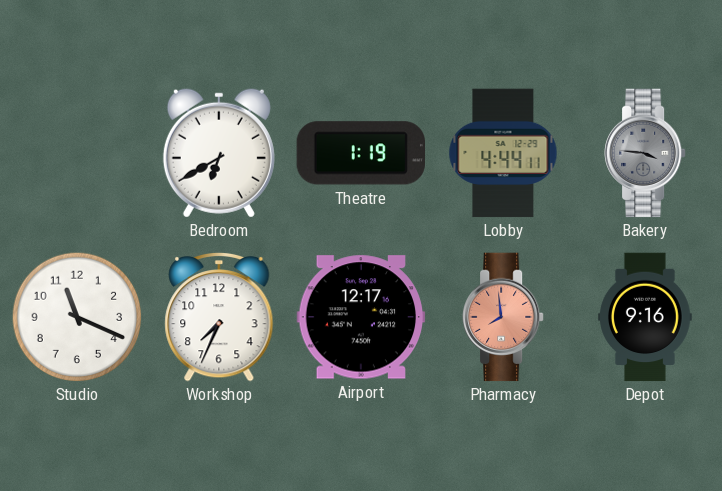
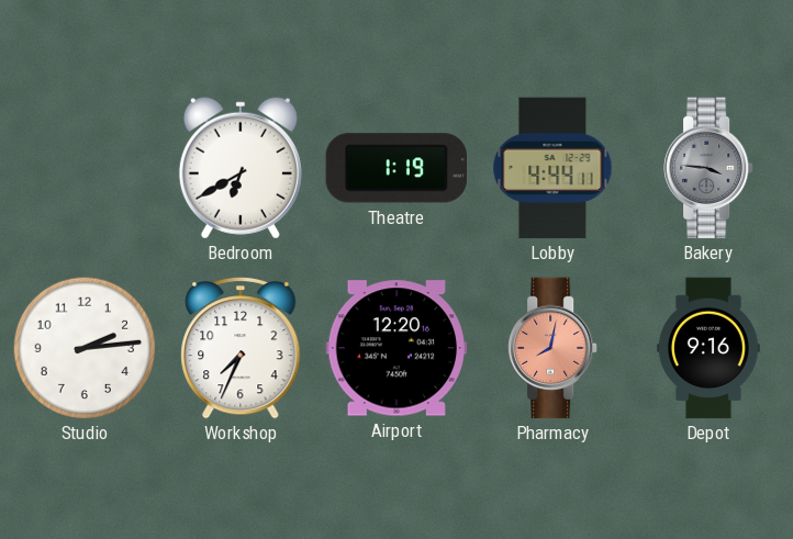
Studio: 11:19 -> 2:14 (85, 348)
Airport: 12:17 -> 12:20 (396, 348)
Pharmacy: 7:59 -> 8:02 (554, 348)
